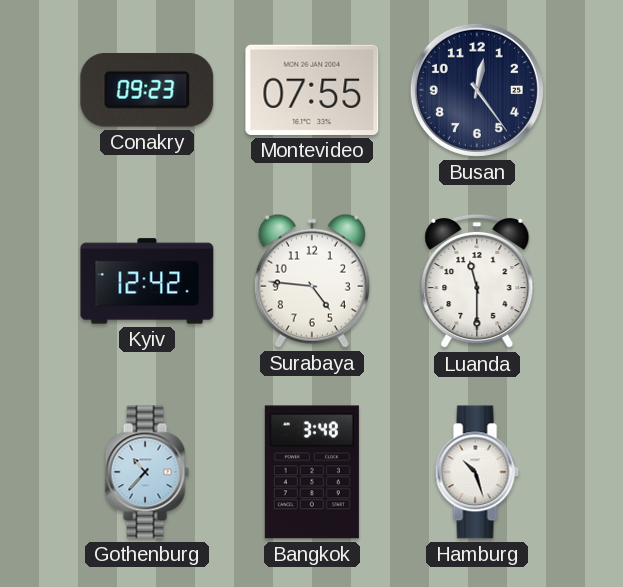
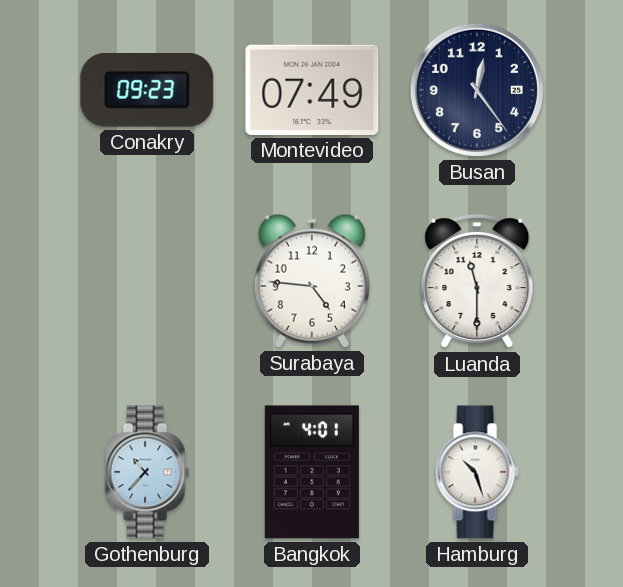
Montevideo: 07:55 -> 07:49 (312, 90)
Kyiv: 12:42 -> none (147, 281)
Bangkok: 3:48 -> 4:01 (312, 472)
